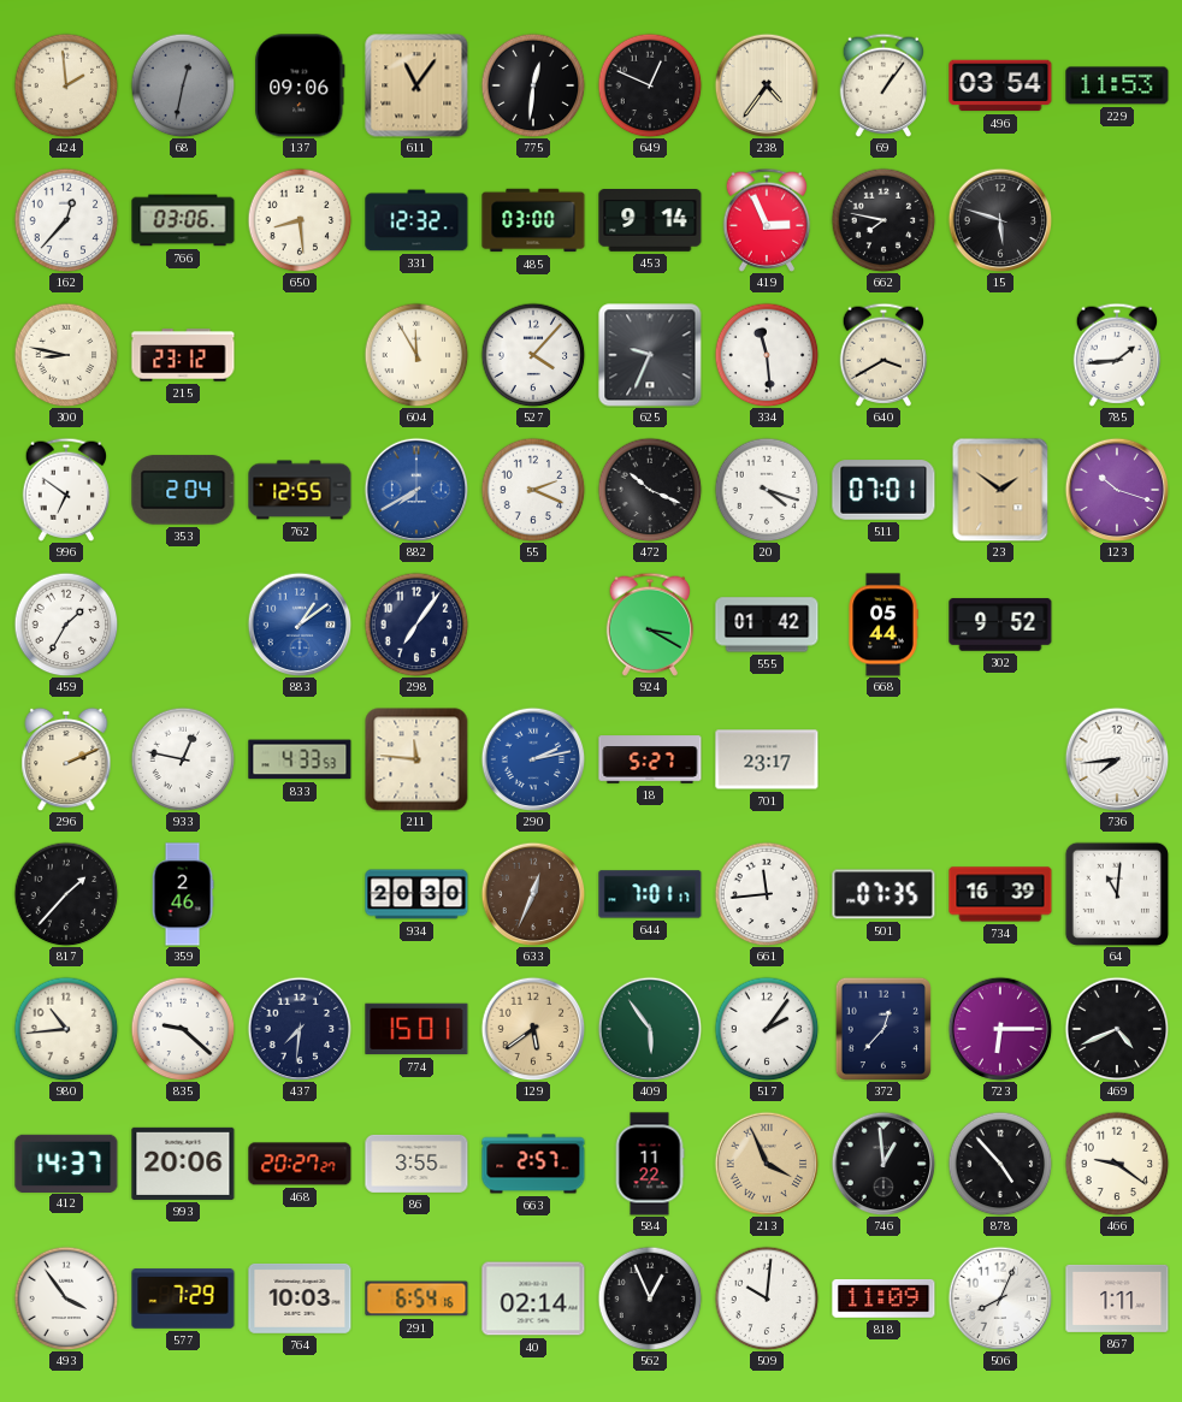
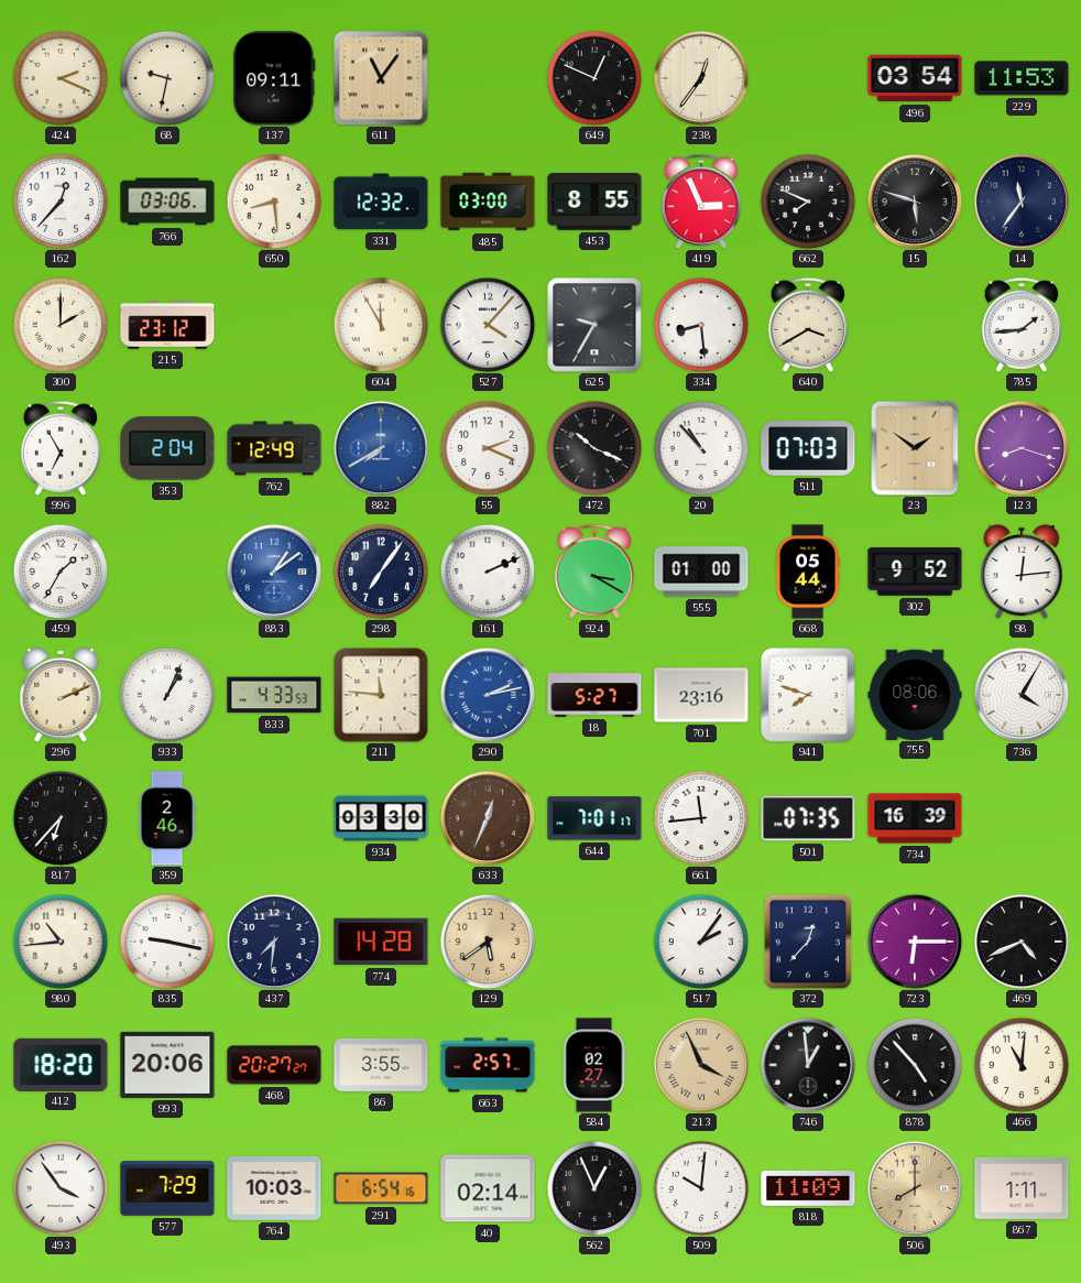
424: 1:59 -> 2:19 (61, 78)
68: 12:32 -> 9:32 (167, 78)
68 dial: grey -> cream (167, 78)
137: 09:06 -> 09:11 (274, 78)
775: 12:31 -> none (533, 85)
238: 4:36 -> 12:36 (701, 78)
69: 1:06 -> none (883, 85)
453: 9:14 -> 8:55 (594, 203)
662: 7:47 -> 7:49 (808, 202)
14: none -> 11:36 (1022, 202)
300: 8:47 -> 2:00 (61, 325)
625: 9:34 -> 9:35 (594, 325)
334: 11:29 -> 8:29 (701, 325)
996: 6:51 -> 6:55 (61, 448)
762: 12:55 -> 12:49 (274, 448)
20: 4:18 -> 10:53 (701, 448)
511: 07:01 -> 07:03 (808, 448)
123: 10:18 -> 8:18 (1022, 448)
161: none -> 2:11 (488, 572)
555: 01:42 -> 01:00 (701, 572)
98: none -> 12:14 (1022, 572)
933: 12:47 -> 1:04 (167, 695)
701: 23:17 -> 23:16 (701, 695)
941: none -> 7:48 (809, 696)
755: none -> 08:06 (915, 694)
736: 7:44 -> 4:05 (1022, 695)
817: 1:37 -> 6:37 (61, 818)
934: 20:30 -> 03:30 (381, 818)
64: 11:01 -> none (1116, 893)
835: 9:22 -> 9:17 (167, 942)
774: 15:01 -> 14:28 (381, 942)
409: 5:54 -> none (650, 1029)
412: 14:37 -> 18:20 (61, 1064)
584: 11:22 -> 02:27 (594, 1065)
466: 9:21 -> 11:01 (1022, 1065)
506: 8:04 -> 8:00 (915, 1188)
506 dial: white -> champagne (915, 1188)
